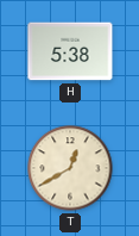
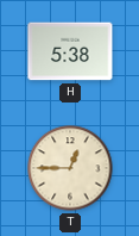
T: 12:40 -> 12:45 (70, 168)
